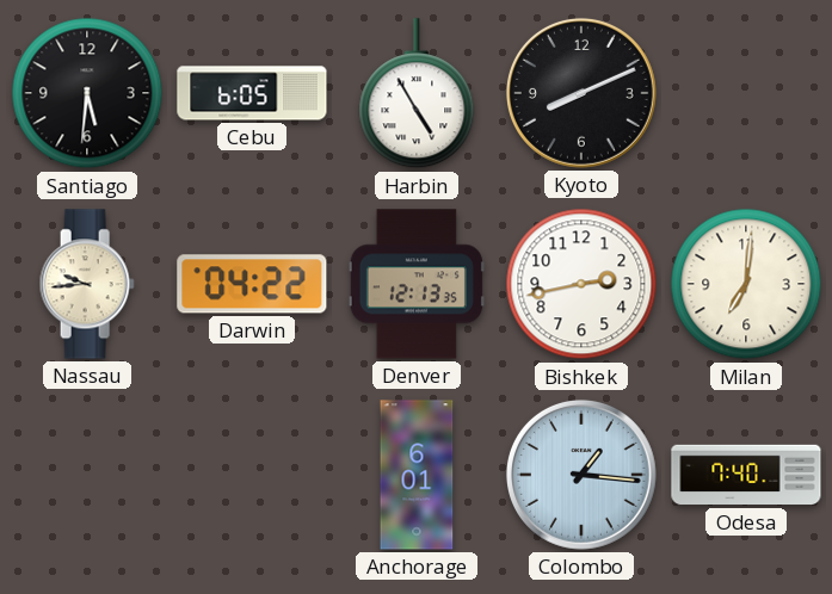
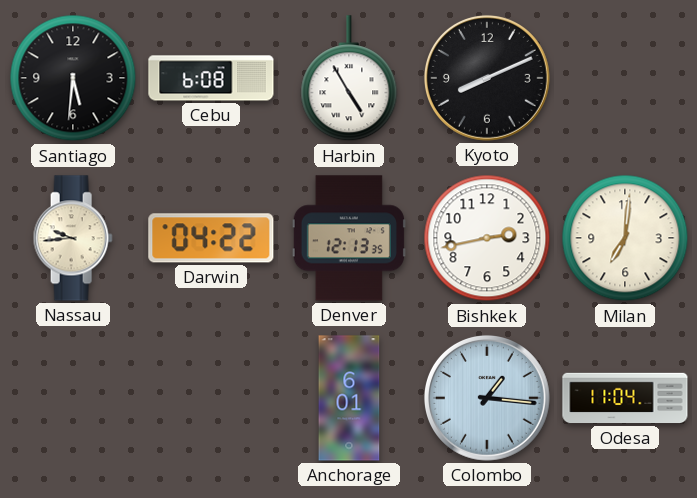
Cebu: 6:05 -> 6:08 (211, 78)
Odesa: 7:40 -> 11:04 (625, 398)
